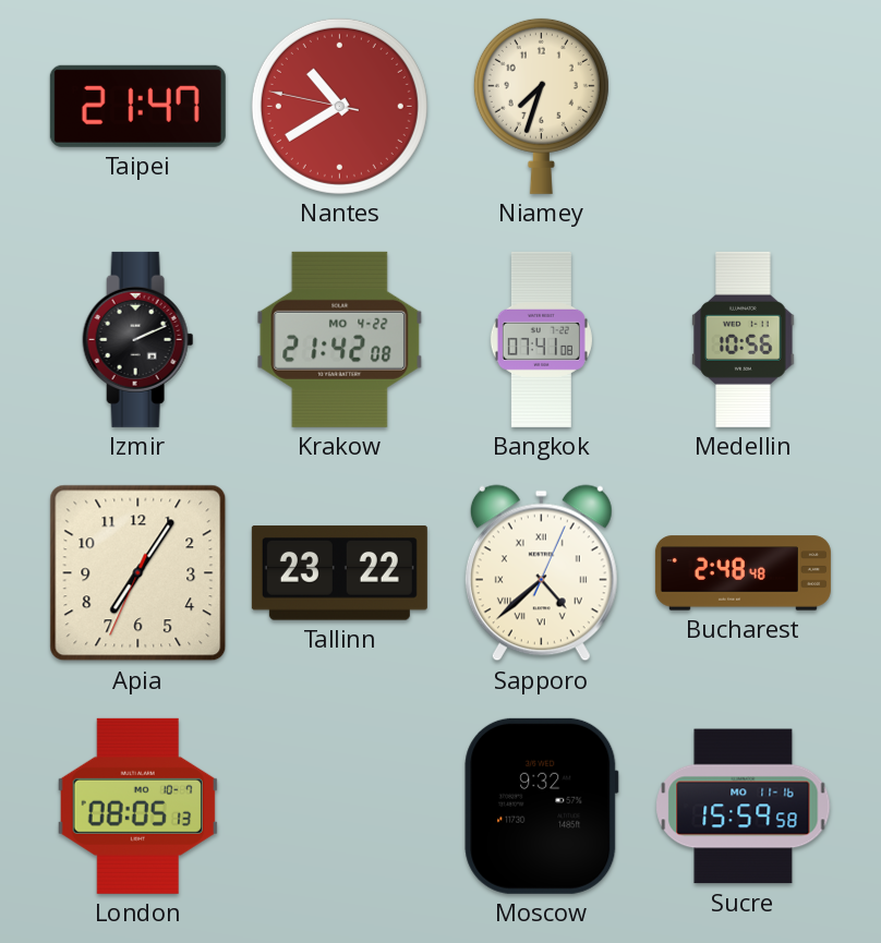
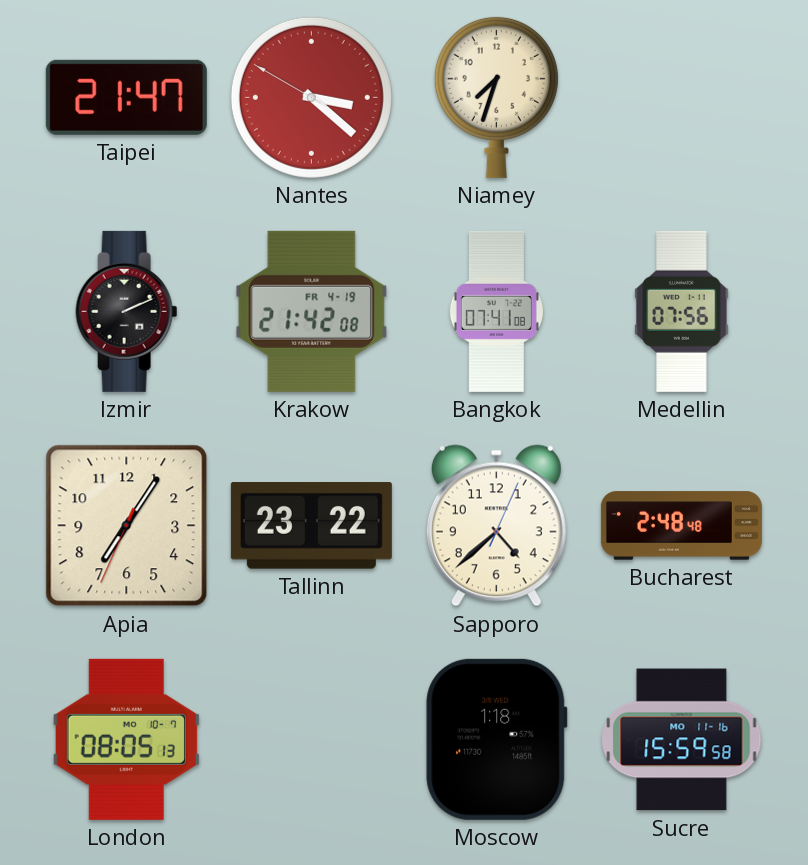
Nantes: 10:39 -> 3:21 (311, 97)
Krakow date: MO 4-22 -> FR 4-19 (312, 311)
Medellin: 10:56 -> 07:56 (682, 311)
Sapporo numerals: Roman -> Arabic (496, 526)
Moscow: 9:32 -> 1:18 (497, 739)
